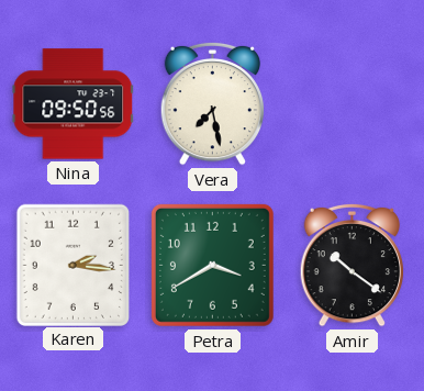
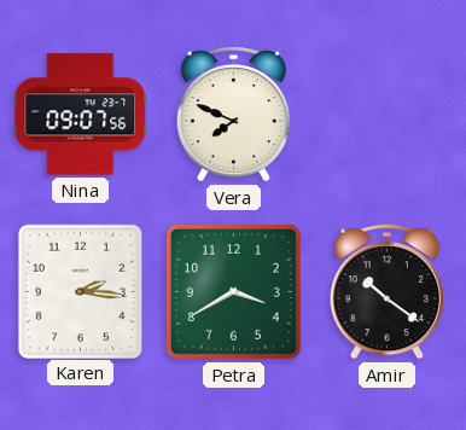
Nina: 09:50 -> 09:07 (81, 115)
Vera: 7:28 -> 7:49 (233, 114)
